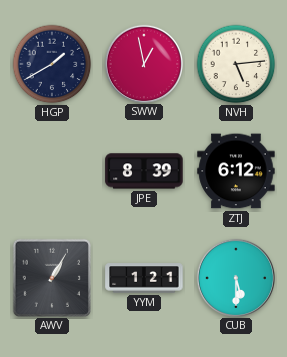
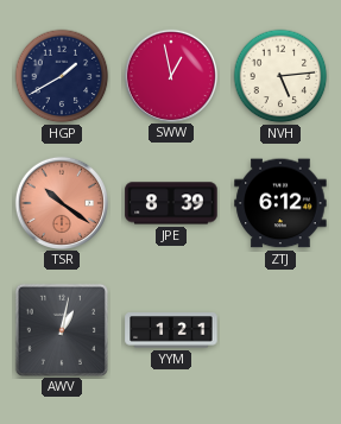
TSR: none -> 10:21 (61, 202)
AWV: 1:05 -> 1:02 (61, 329)
CUB: 5:30 -> none (235, 277)
